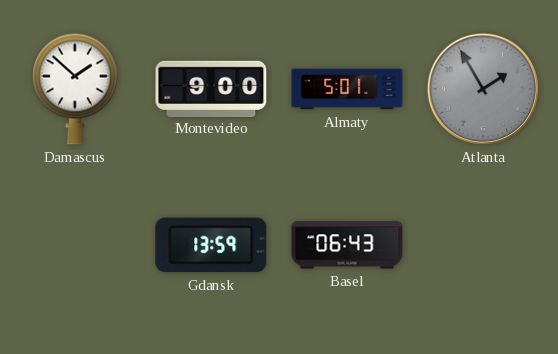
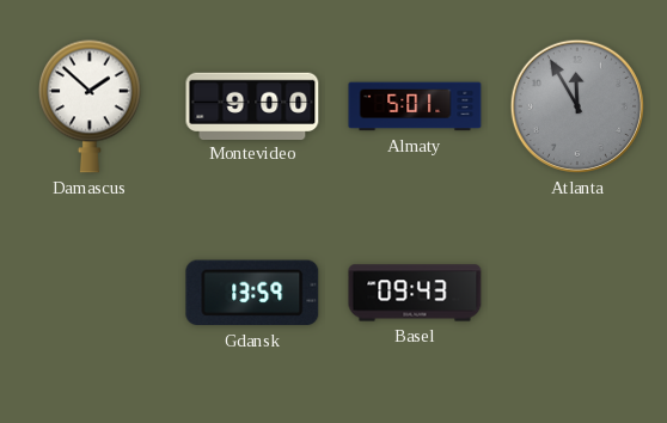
Atlanta: 1:55 -> 11:55 (577, 106)
Basel: 06:43 -> 09:43 (415, 293)
